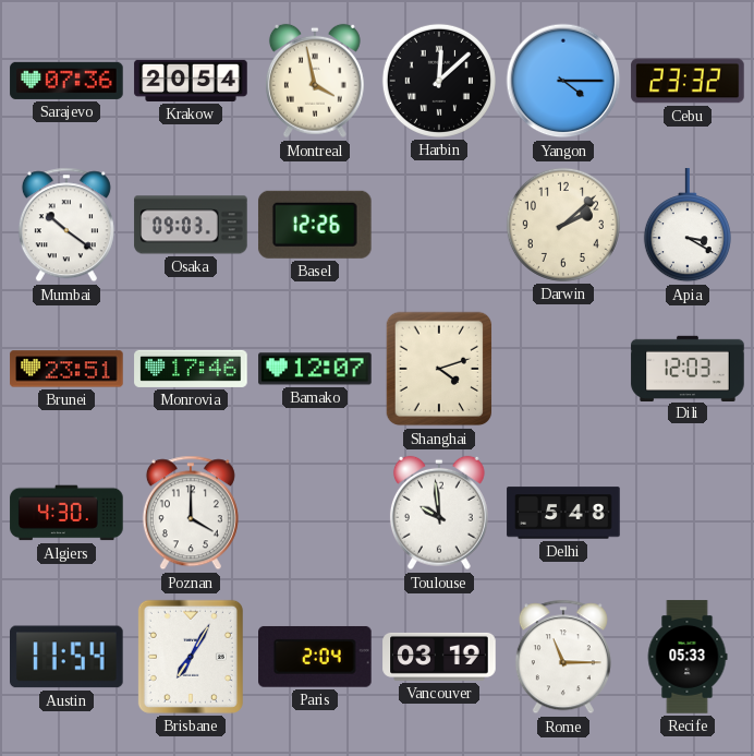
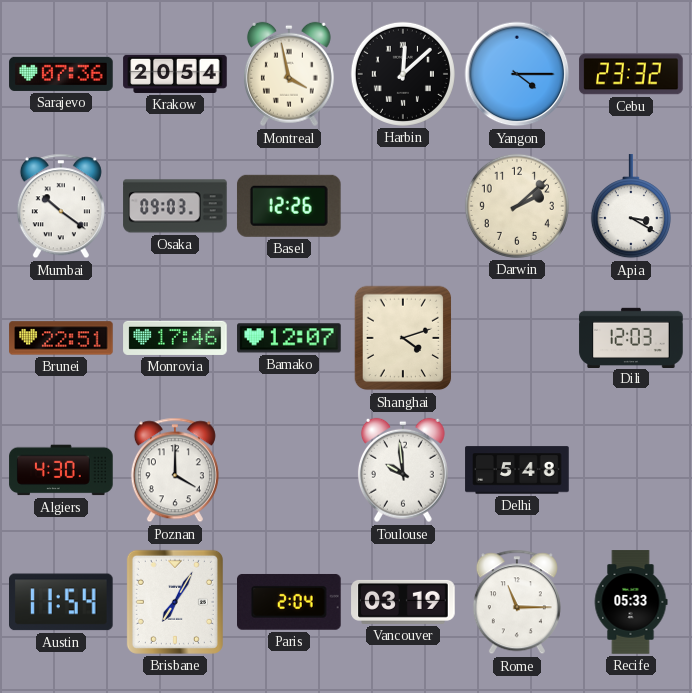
Brunei: 23:51 -> 22:51 (61, 338)
